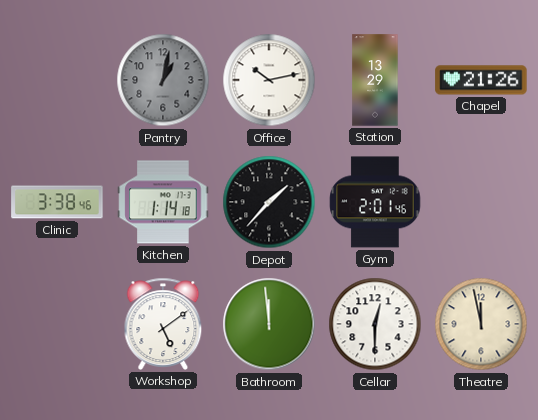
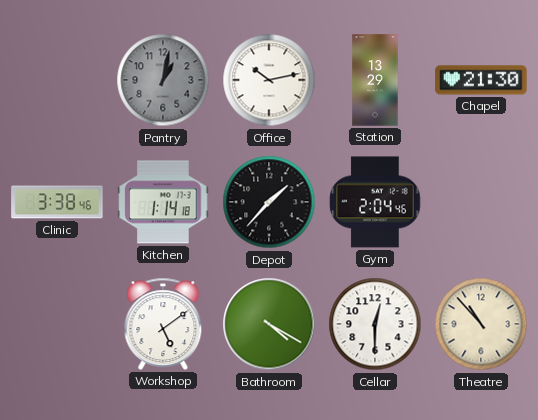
Chapel: 21:26 -> 21:30 (481, 80)
Gym: 2:01 -> 2:04 (375, 202)
Bathroom: 11:59 -> 4:20 (269, 324)
Theatre: 11:58 -> 10:53 (481, 324)
